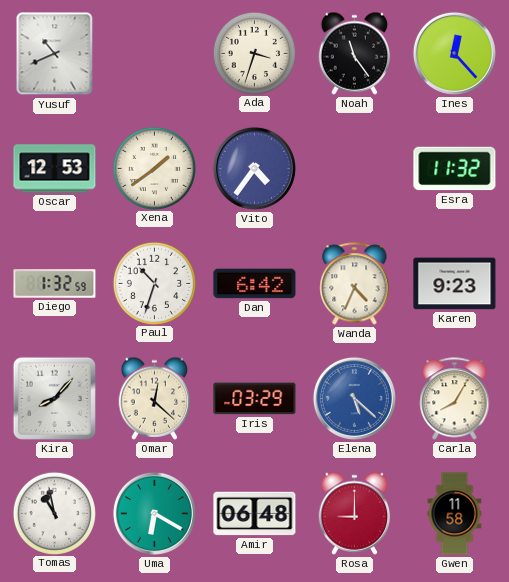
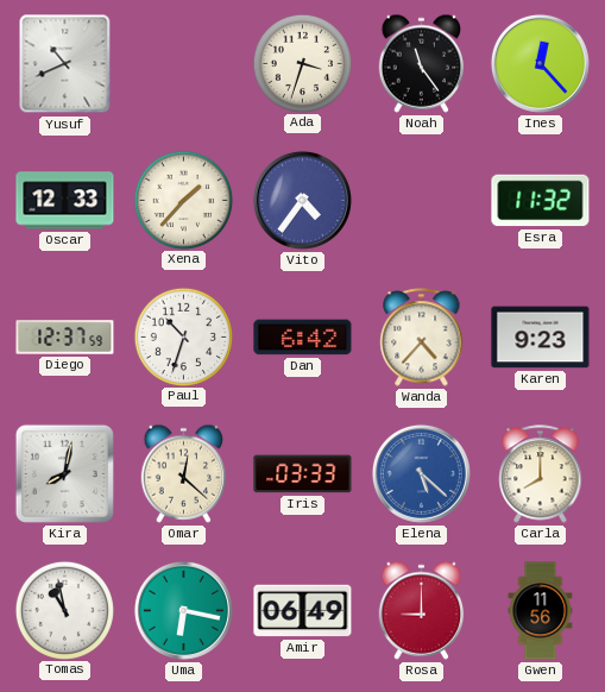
Oscar: 12:53 -> 12:33 (65, 201)
Xena: 1:39 -> 1:37 (183, 200)
Diego: 1:32 -> 12:37 (65, 338)
Wanda: 4:34 -> 4:37 (422, 338)
Kira: 8:07 -> 8:02 (64, 473)
Iris: 03:29 -> 03:33 (303, 474)
Carla: 8:05 -> 8:00 (541, 474)
Uma: 6:20 -> 6:17 (183, 610)
Amir: 06:48 -> 06:49 (303, 611)
Gwen: 11:58 -> 11:56 (541, 611)
